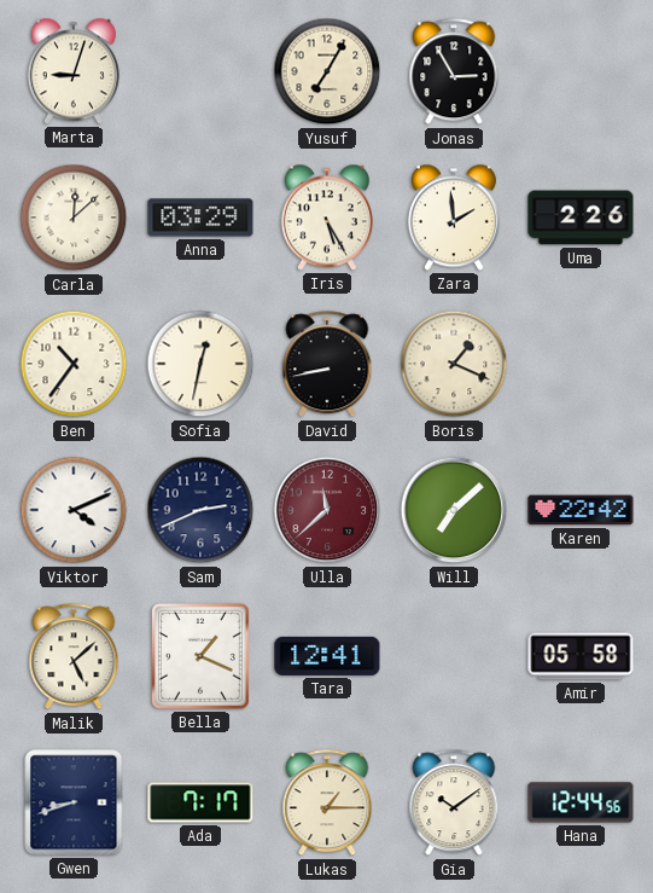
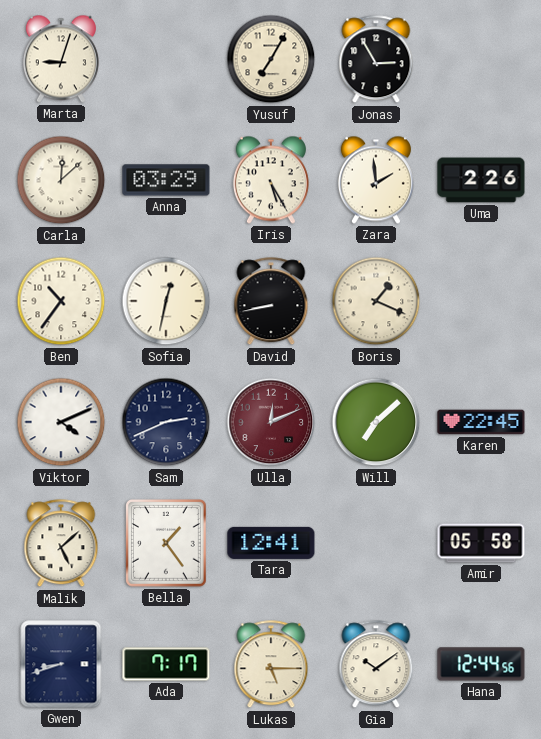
Ulla: 11:38 -> 12:11 (271, 422)
Karen: 22:42 -> 22:45 (481, 422)
Bella: 1:19 -> 1:24 (167, 544)
Lukas: 1:15 -> 5:15 (271, 665)
